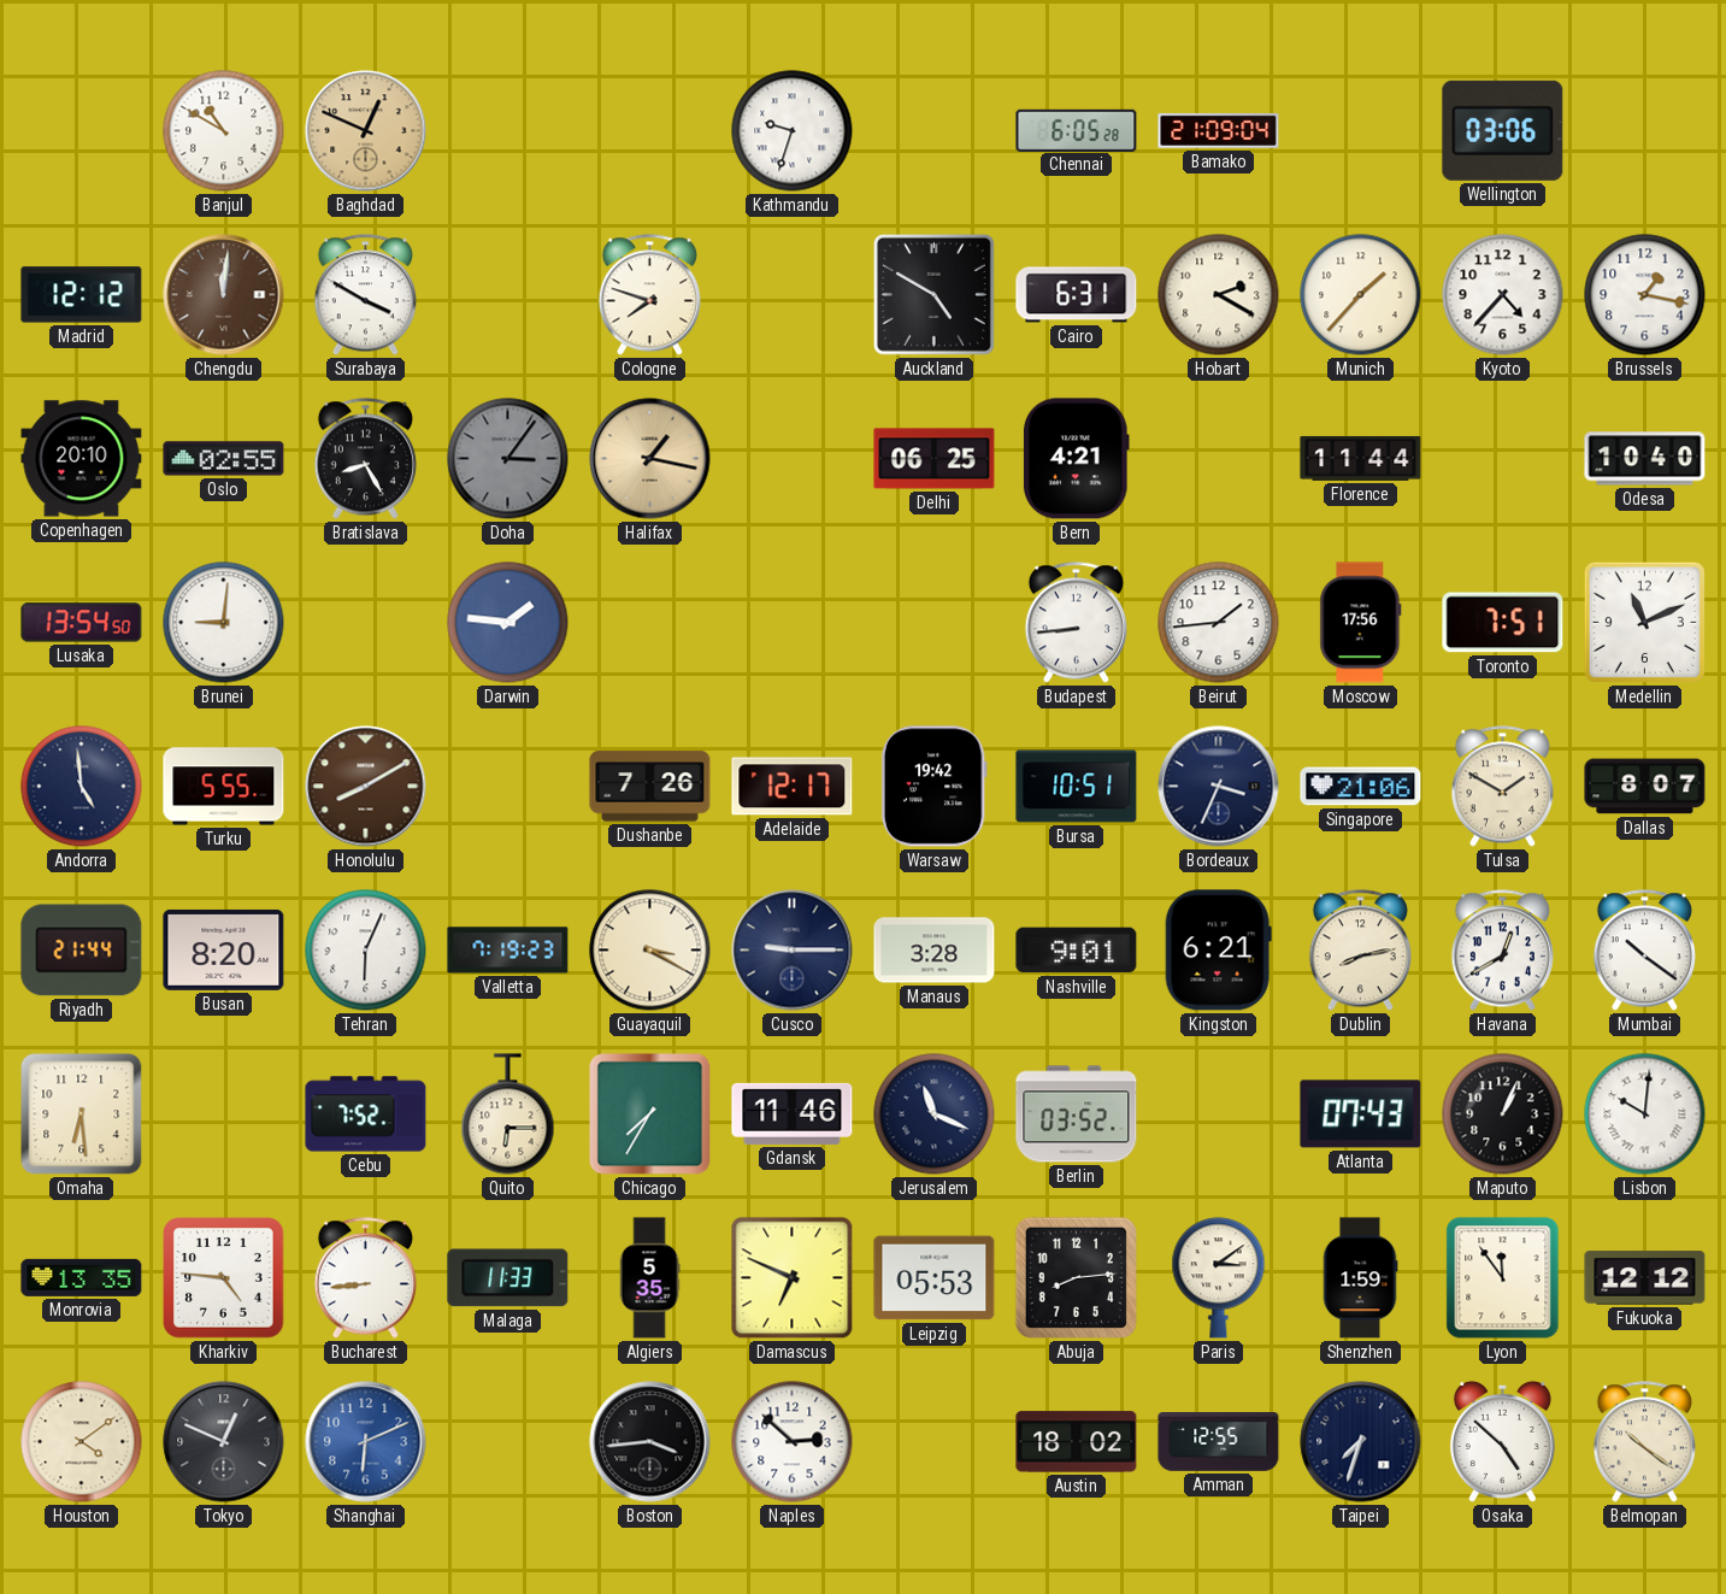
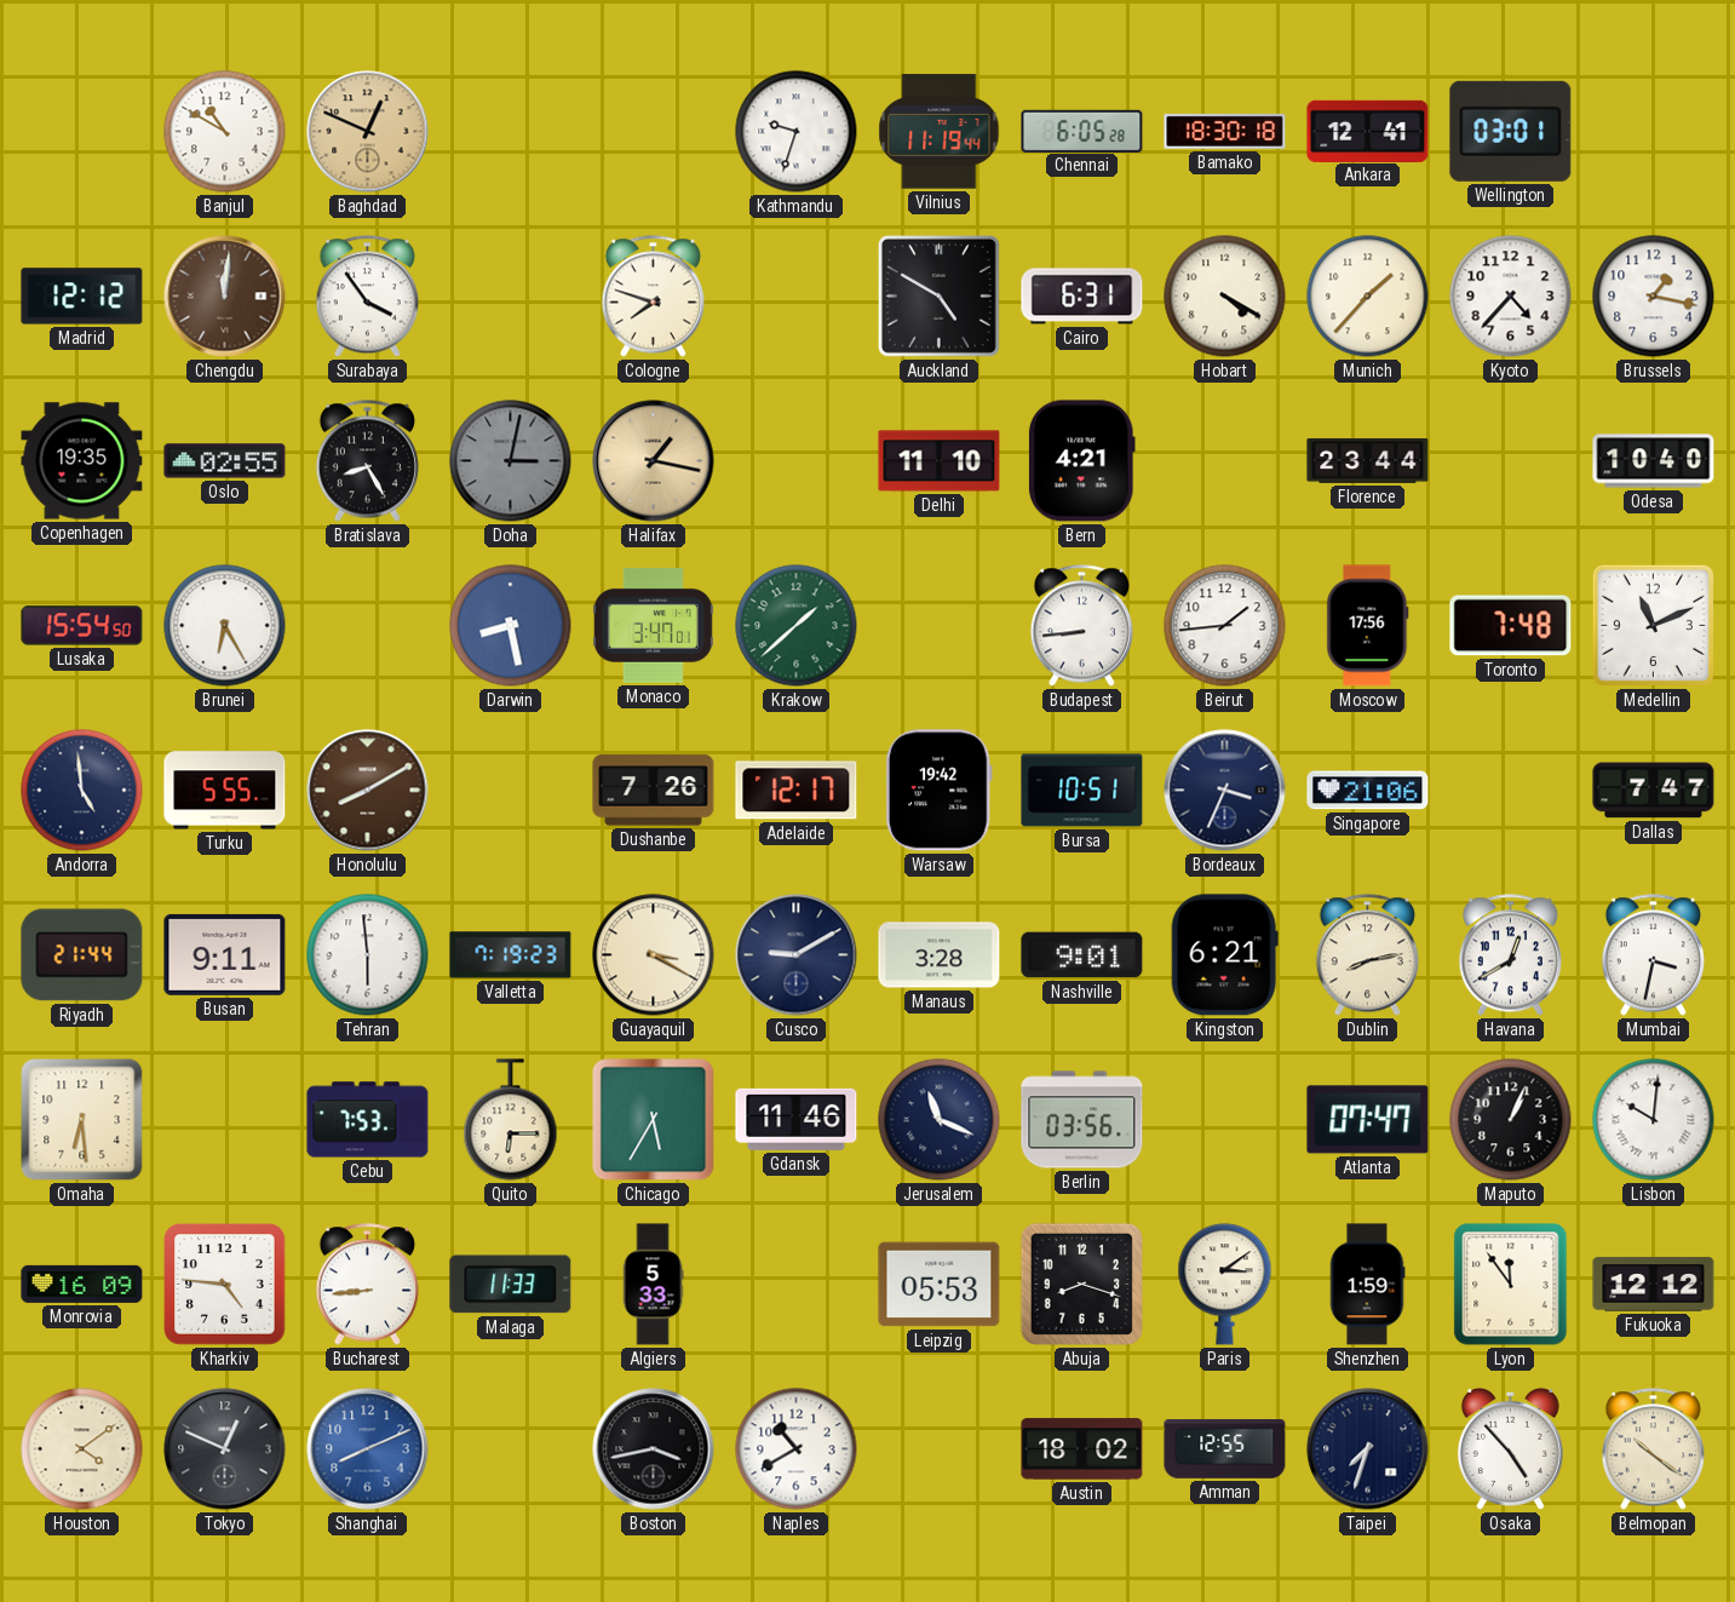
Vilnius: none -> 11:19 (940, 132)
Bamako: 21:09 -> 18:30 (1225, 131)
Ankara: none -> 12:41 (1368, 131)
Wellington: 03:06 -> 03:01 (1511, 131)
Surabaya: 3:50 -> 3:54 (367, 297)
Hobart: 2:20 -> 4:20 (1225, 297)
Copenhagen: 20:10 -> 19:35 (82, 461)
Doha: 3:06 -> 3:02 (511, 461)
Delhi: 06:25 -> 11:10 (940, 461)
Florence: 11:44 -> 23:44 (1368, 460)
Lusaka: 13:54 -> 15:54 (82, 626)
Brunei: 9:01 -> 6:25 (225, 626)
Darwin: 1:46 -> 8:28 (511, 626)
Monaco: none -> 3:47 (653, 626)
Krakow: none -> 1:38 (797, 626)
Toronto: 7:51 -> 7:48 (1511, 626)
Tulsa: 1:50 -> none (1502, 787)
Dallas: 8:07 -> 7:47 (1654, 791)
Busan: 8:20 -> 9:11 (225, 954)
Tehran: 6:04 -> 5:59 (368, 955)
Cusco: 9:15 -> 9:10 (797, 955)
Mumbai: 10:21 -> 3:32 (1653, 955)
Cebu: 7:52 -> 7:53 (368, 1120)
Chicago: 7:35 -> 5:35 (654, 1120)
Berlin: 03:52 -> 03:56 (1082, 1120)
Atlanta: 07:43 -> 07:47 (1368, 1120)
Monrovia: 13:35 -> 16:09 (82, 1284)
Algiers: 5:35 -> 5:33 (653, 1285)
Damascus: 6:49 -> none (793, 1278)
Abuja: 8:14 -> 8:18 (1081, 1284)
Shanghai: 6:11 -> 8:11 (368, 1449)
Boston: 3:44 -> 3:43 (654, 1449)
Naples: 2:52 -> 10:40 (797, 1449)
Osaka: 4:52 -> 4:53 (1510, 1448)
